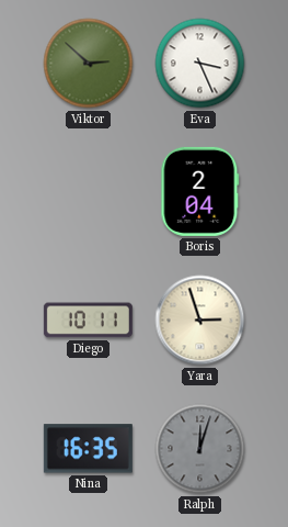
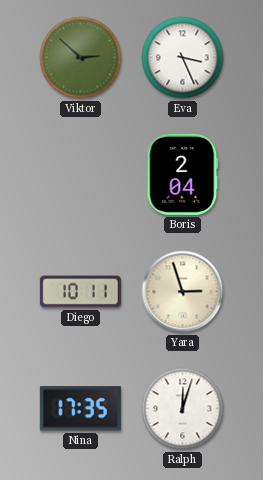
Nina: 16:35 -> 17:35 (80, 409)
Ralph dial: grey -> white (183, 409)
